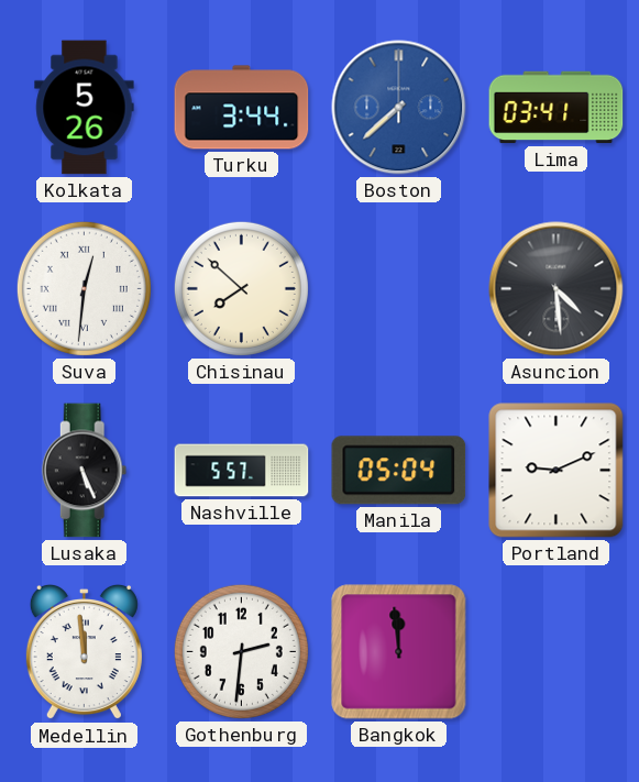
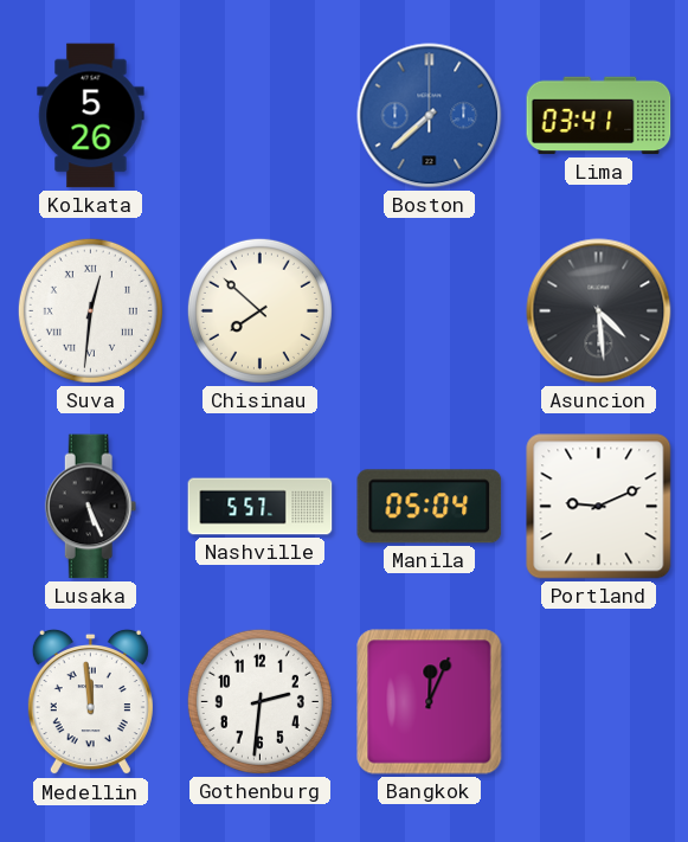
Turku: 3:44 -> none (242, 108)
Bangkok: 11:59 -> 12:04 (430, 702)
